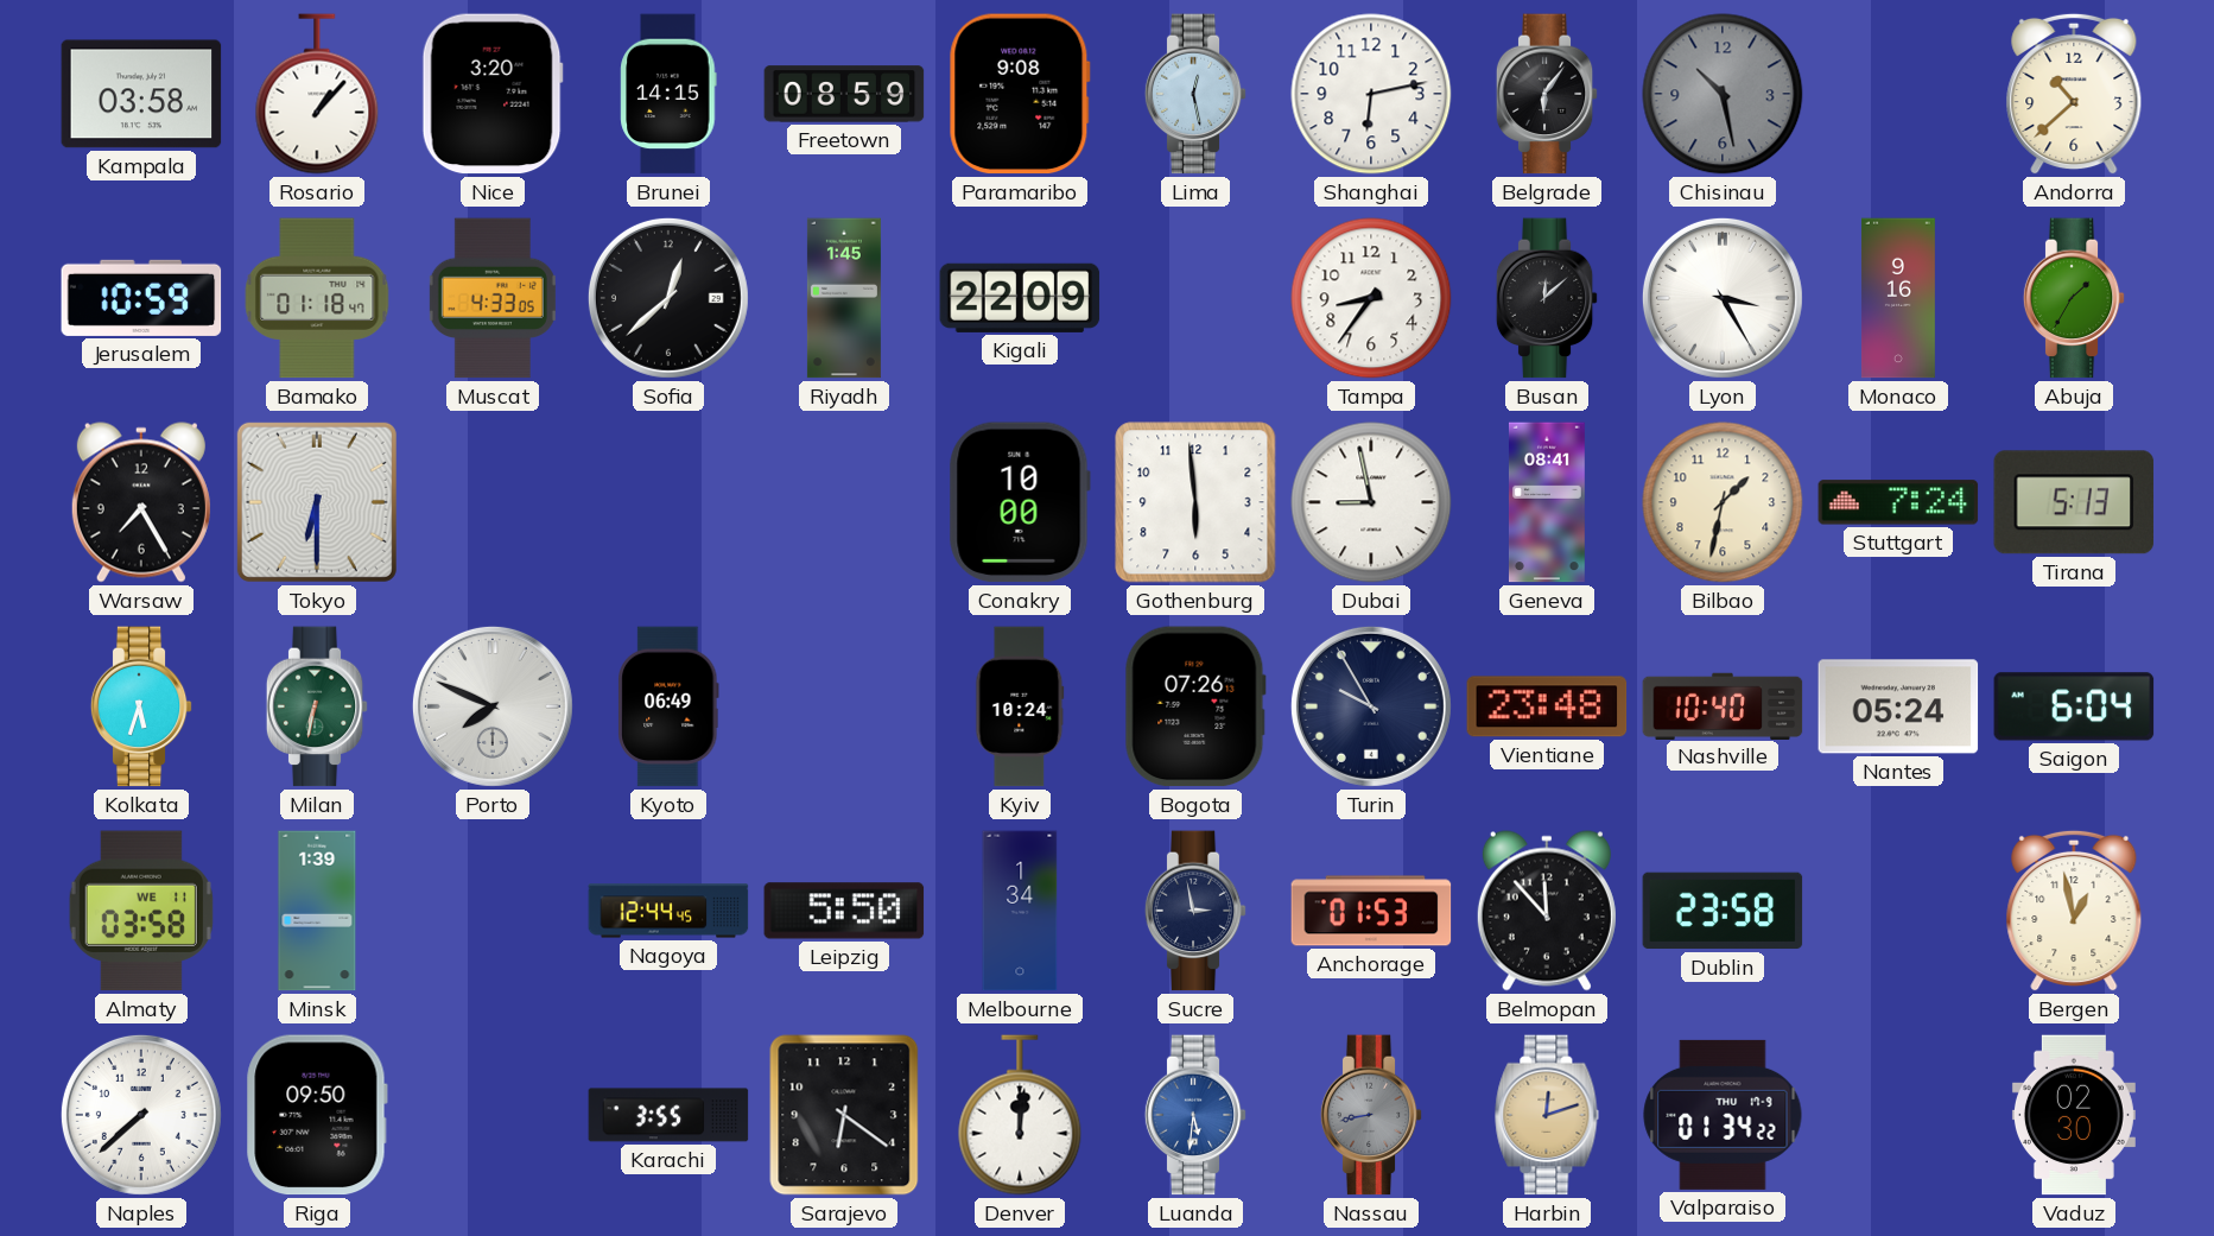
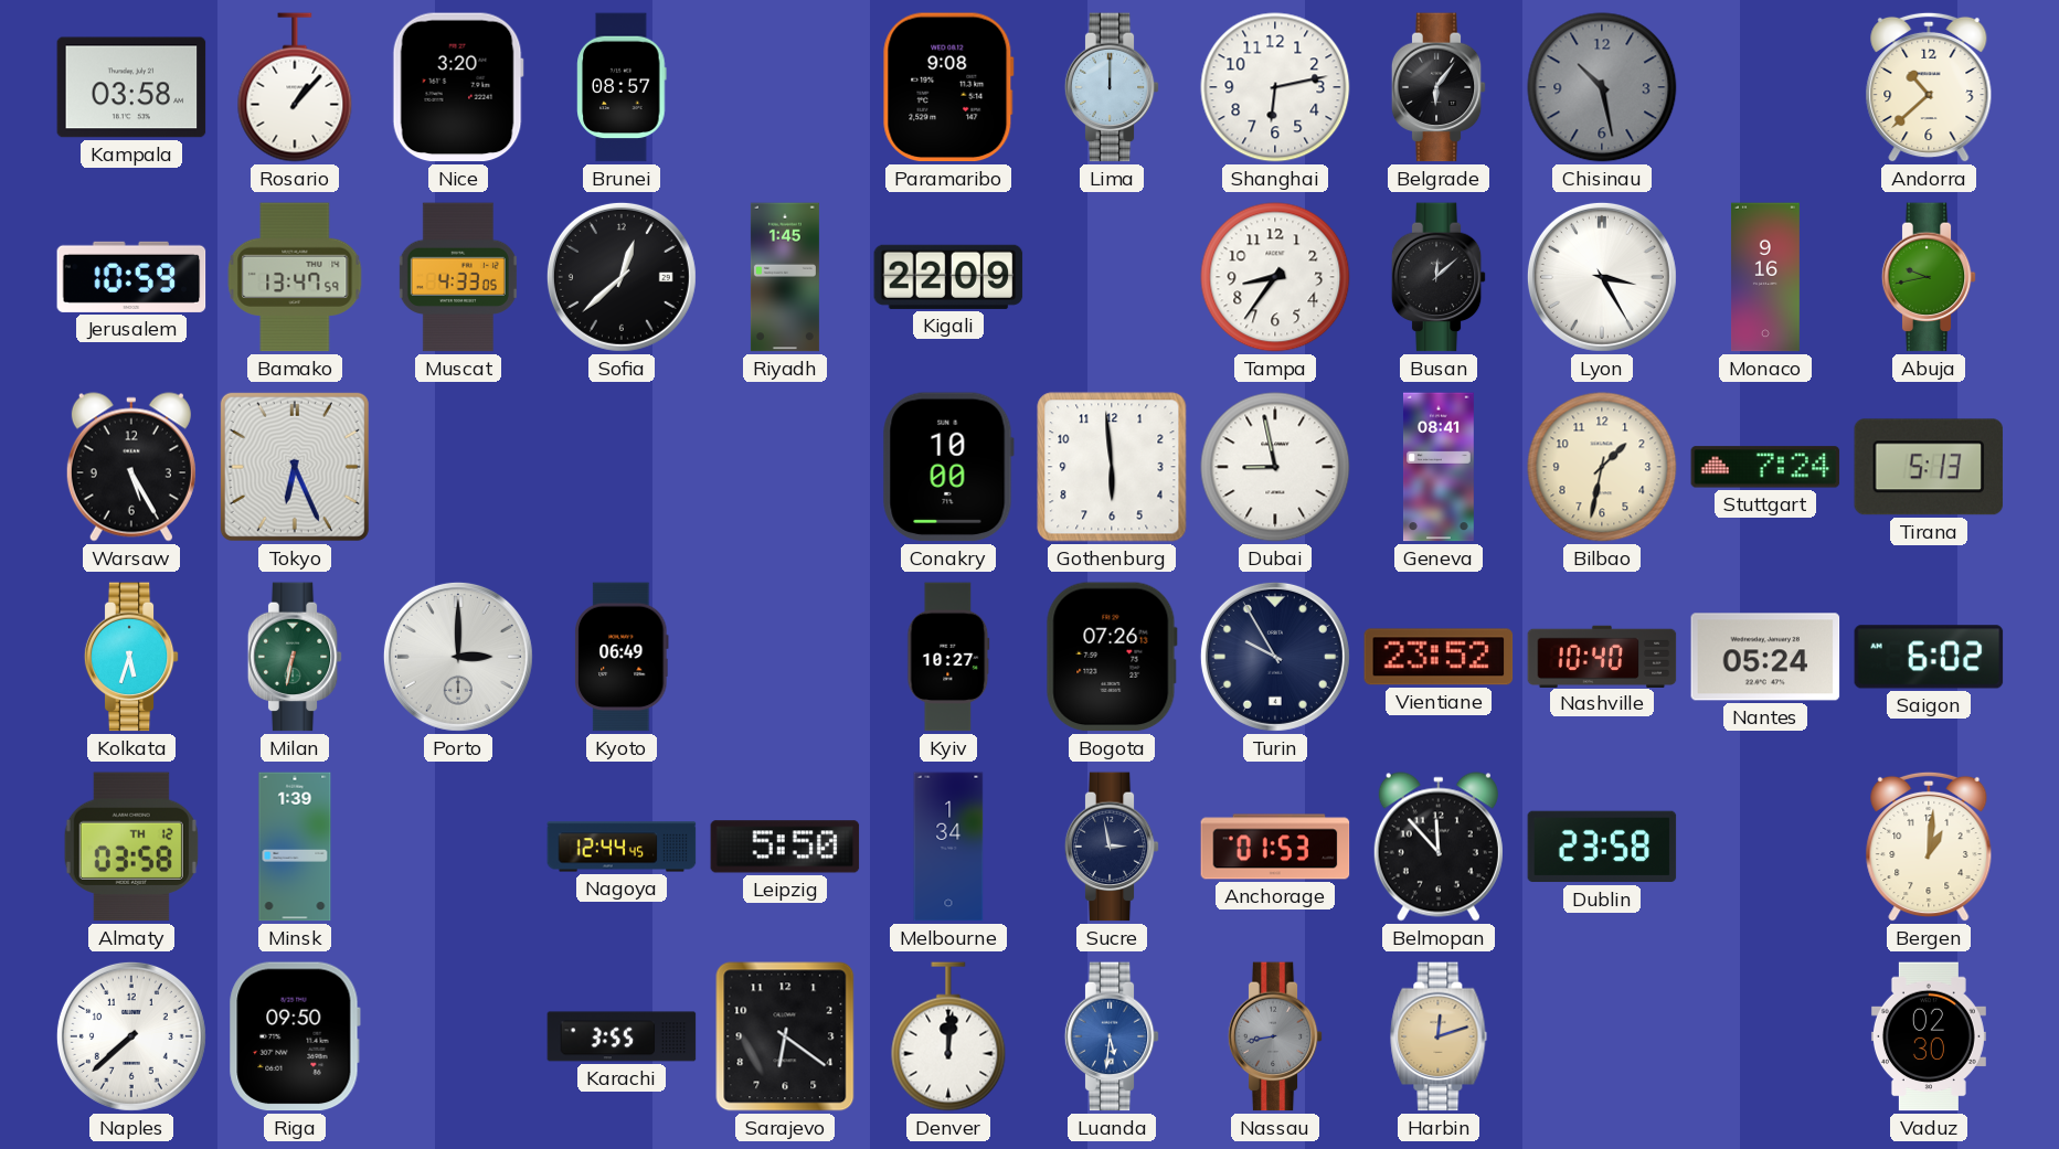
Brunei: 14:15 -> 08:57 (622, 87)
Freetown: 08:59 -> none (844, 94)
Lima: 12:28 -> 12:00 (1112, 87)
Bamako: 01:18 -> 13:47 (295, 277)
Abuja: 1:35 -> 9:43 (1929, 277)
Warsaw: 7:25 -> 5:25 (131, 467)
Tokyo: 6:30 -> 6:26 (295, 467)
Porto: 7:49 -> 3:00 (458, 657)
Kyiv: 10:24 -> 10:27 (948, 657)
Vientiane: 23:48 -> 23:52 (1439, 657)
Saigon: 6:04 -> 6:02 (1929, 657)
Almaty date: WE 11 -> TH 12 (131, 847)
Bergen: 12:58 -> 1:01 (1929, 847)
Valparaiso: 01:34 -> none (1723, 1115)
